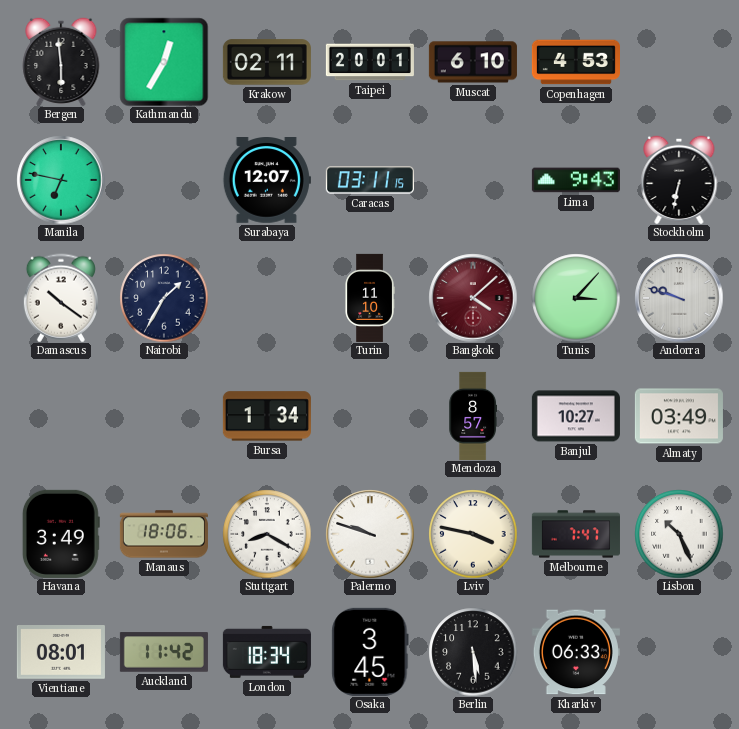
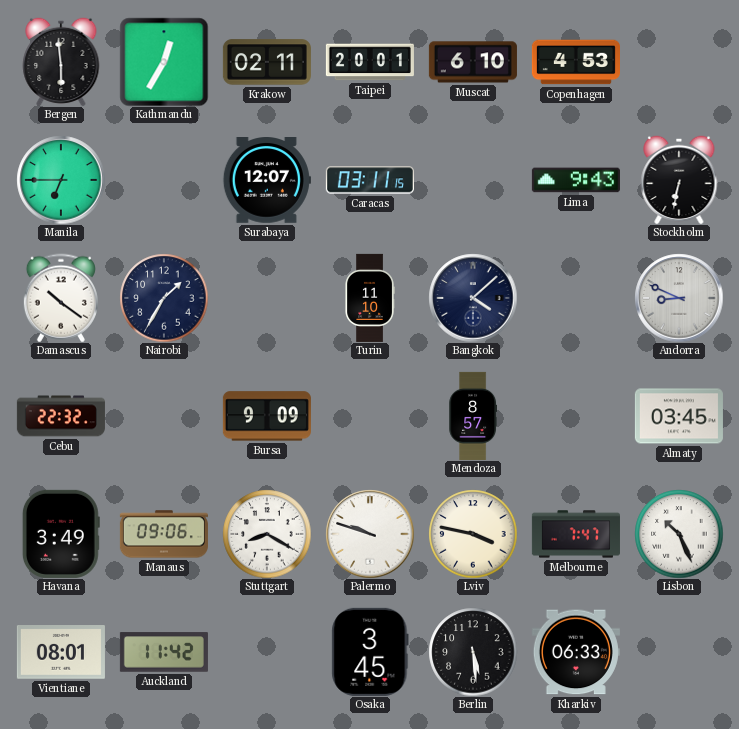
Manila: 6:47 -> 6:45 (61, 180)
Bangkok dial: burgundy -> navy (473, 298)
Tunis: 3:07 -> none (576, 298)
Andorra: 9:48 -> 8:49 (679, 298)
Cebu: none -> 22:32 (61, 416)
Bursa: 1:34 -> 9:09 (267, 416)
Banjul: 10:27 -> none (576, 416)
Almaty: 03:49 -> 03:45 (679, 416)
Manaus: 18:06 -> 09:06 (164, 534)
London: 18:34 -> none (267, 652)
